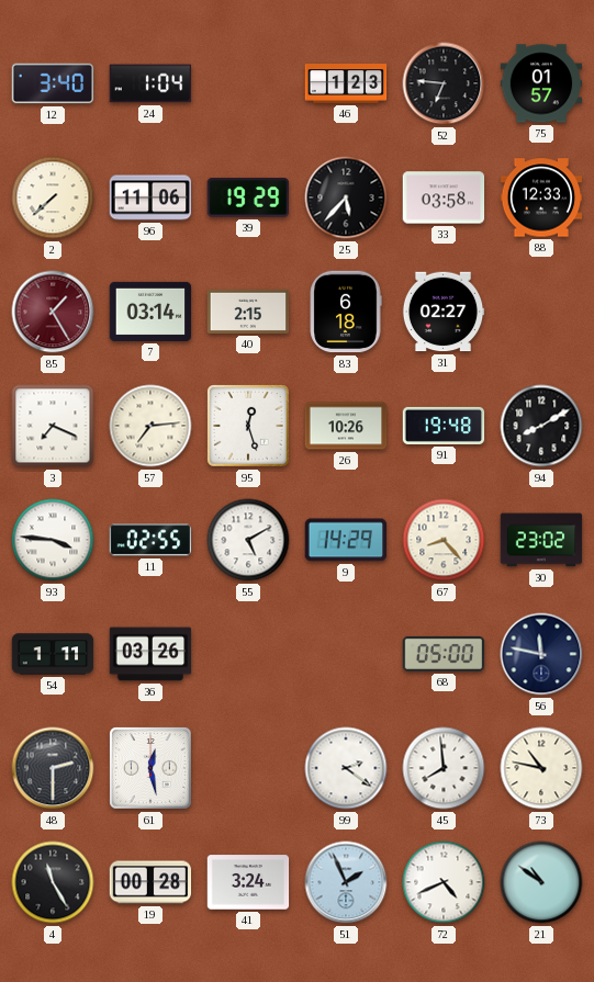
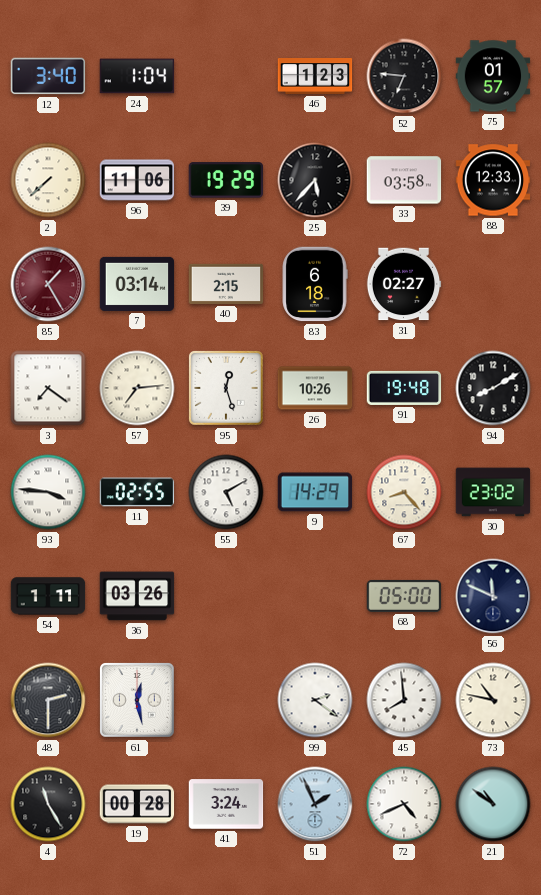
3: 7:19 -> 7:21 (48, 388)
56: 11:47 -> 11:49 (493, 596)
